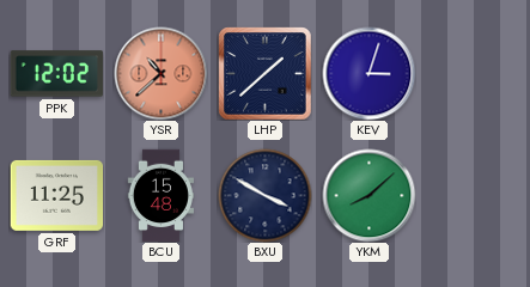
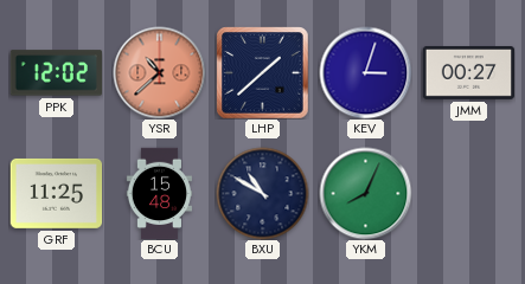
JMM: none -> 00:27 (468, 72)
BXU: 3:50 -> 10:50 (262, 193)
YKM: 8:08 -> 8:04 (365, 193)
